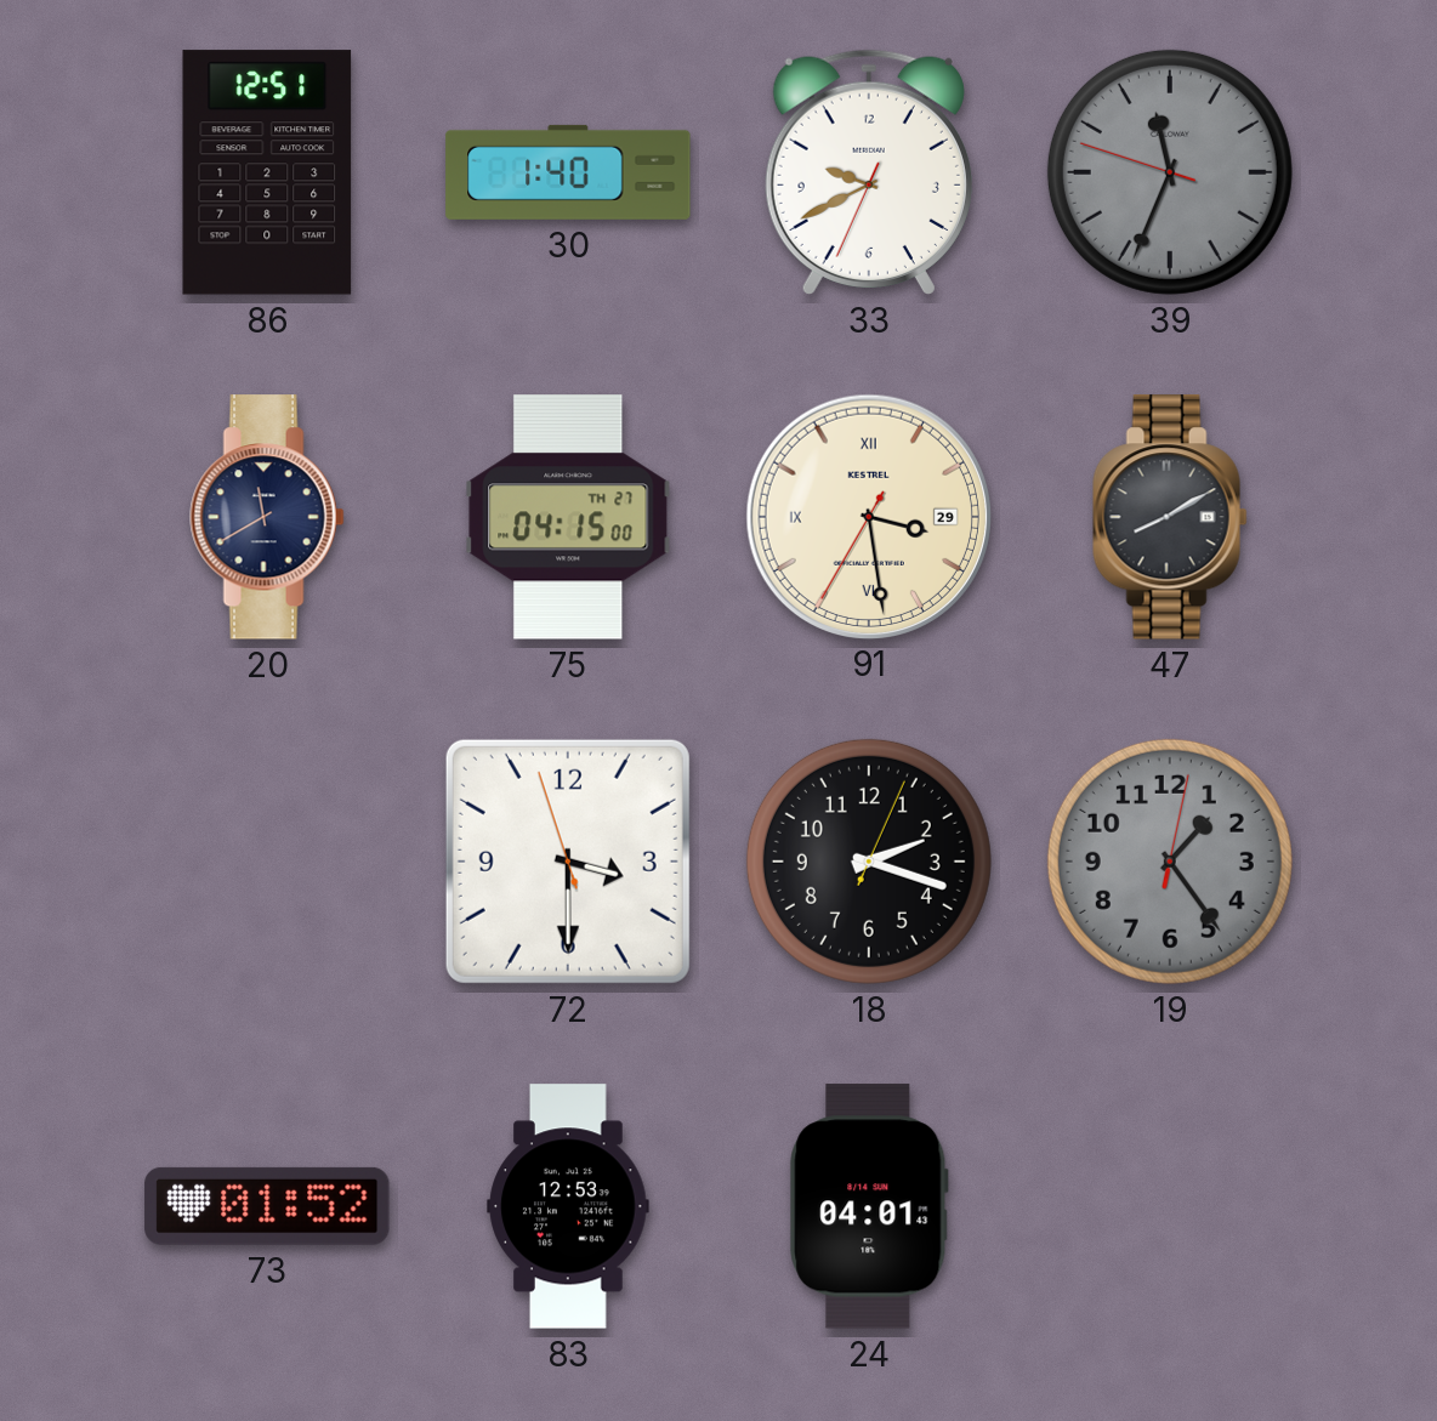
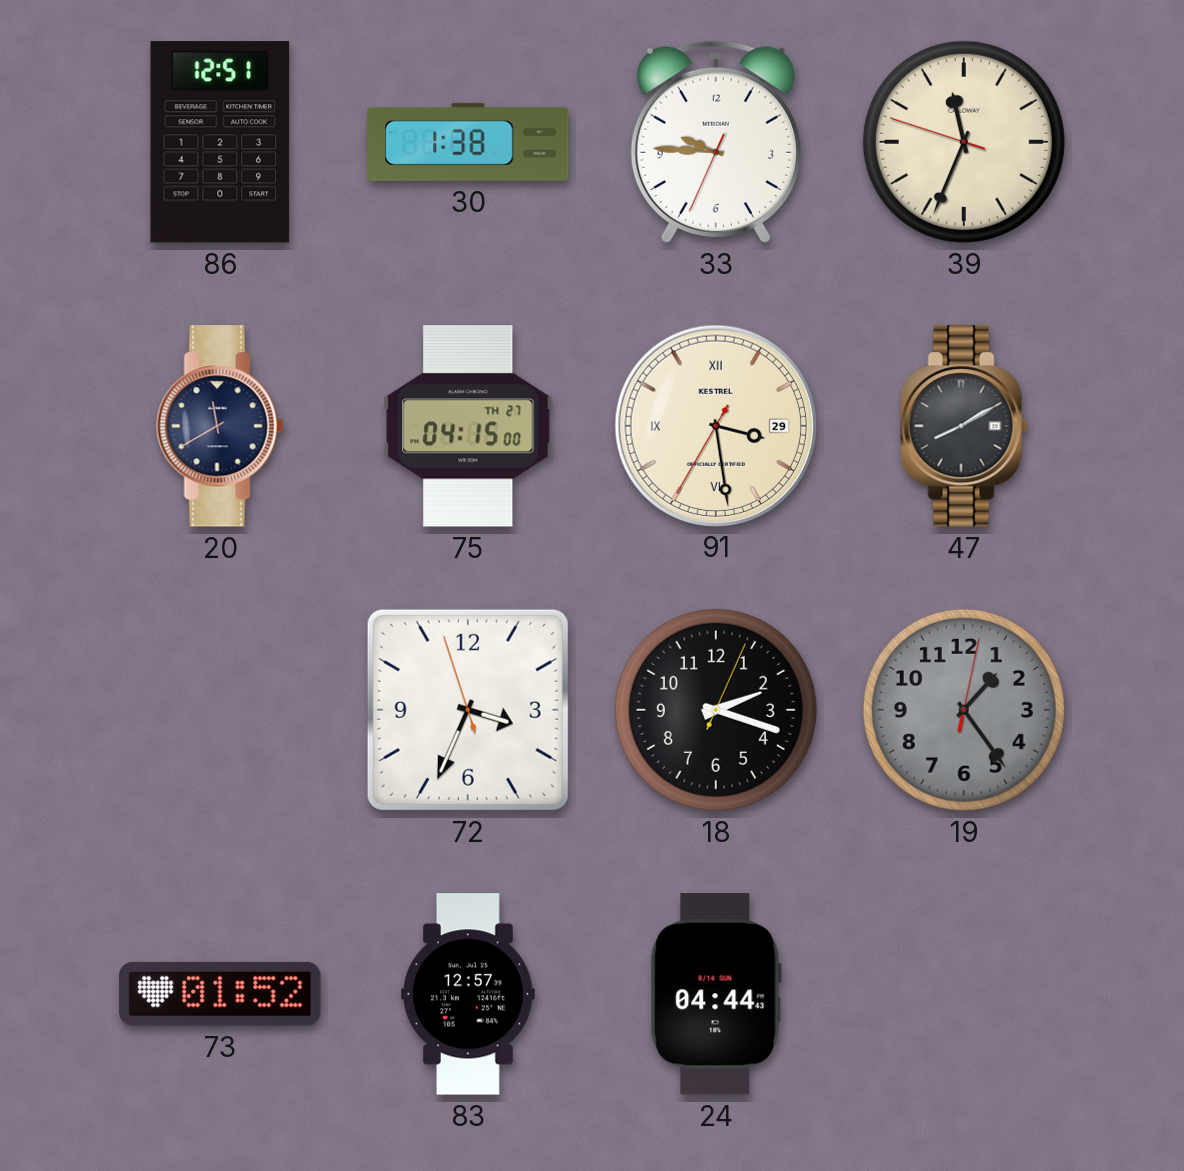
30: 1:40 -> 1:38 (468, 142)
33: 9:40 -> 9:45 (716, 142)
39 dial: grey -> cream (964, 142)
72: 3:29 -> 3:33 (468, 710)
83: 12:53 -> 12:57 (468, 994)
24: 04:01 -> 04:44 (716, 994)
